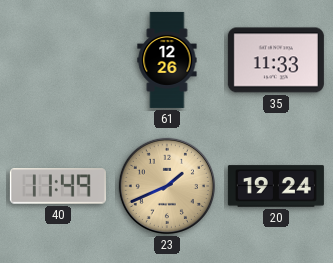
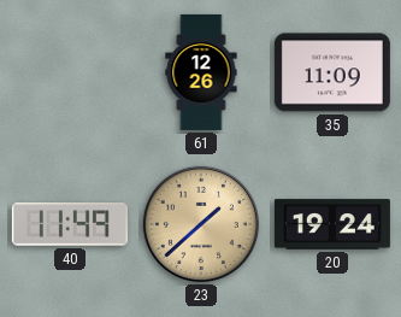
35: 11:33 -> 11:09 (332, 72)
23: 1:41 -> 1:38 (201, 224)
